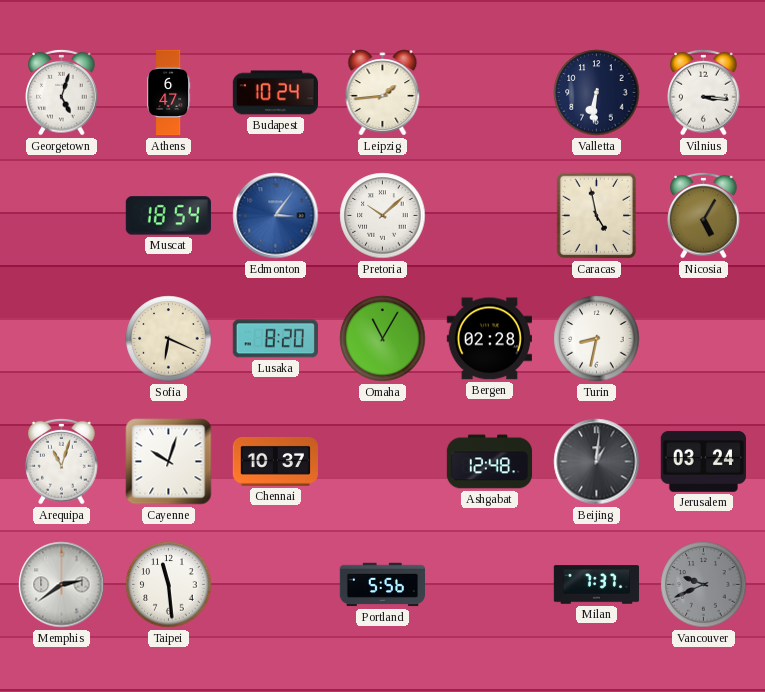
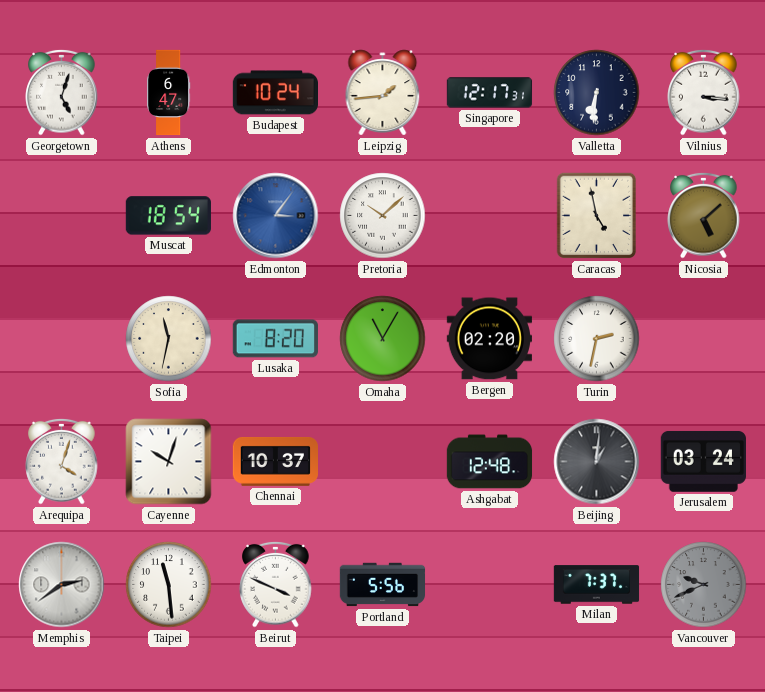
Singapore: none -> 12:17 (490, 93)
Nicosia: 5:05 -> 5:08 (704, 215)
Sofia: 6:19 -> 11:32 (169, 339)
Bergen: 02:28 -> 02:20 (489, 339)
Turin: 8:32 -> 2:32 (597, 339)
Arequipa: 11:03 -> 4:03 (62, 461)
Beirut: none -> 3:49 (276, 584)
